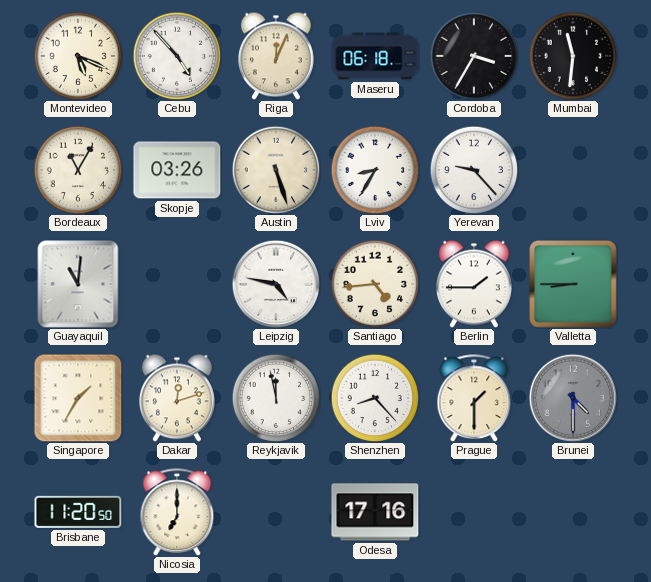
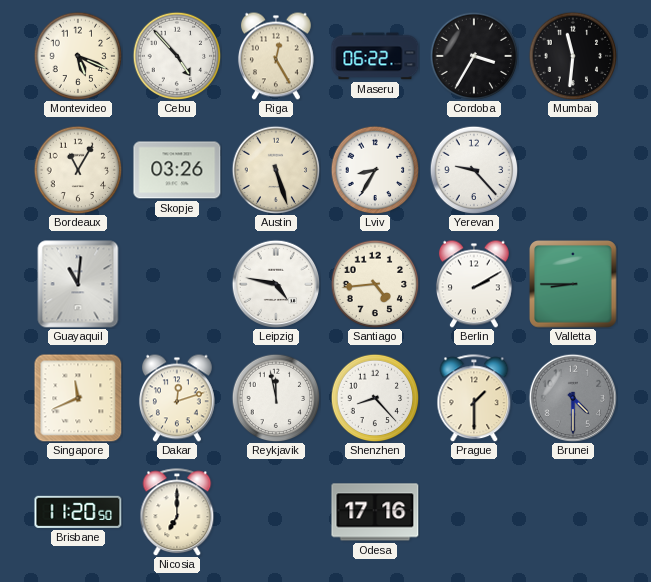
Riga: 12:04 -> 12:25 (276, 56)
Maseru: 06:18 -> 06:22 (375, 56)
Berlin: 1:45 -> 2:10 (474, 284)
Singapore: 1:35 -> 11:41 (78, 398)
